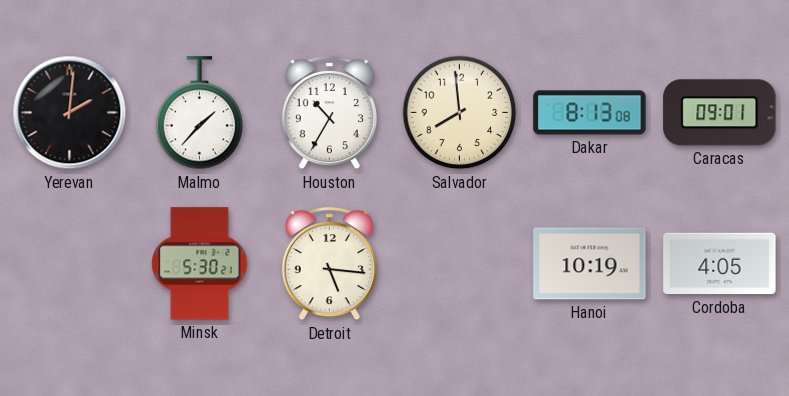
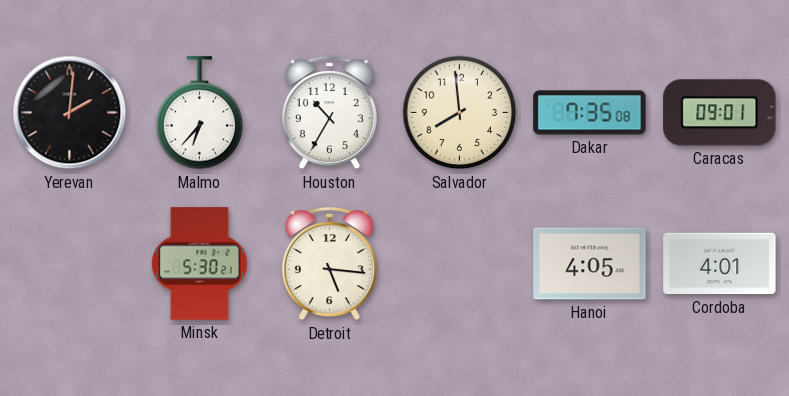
Malmo: 1:37 -> 6:37 (200, 113)
Dakar: 8:13 -> 7:35 (590, 113)
Hanoi: 10:19 -> 4:05 (590, 264)
Cordoba: 4:05 -> 4:01 (720, 264)
